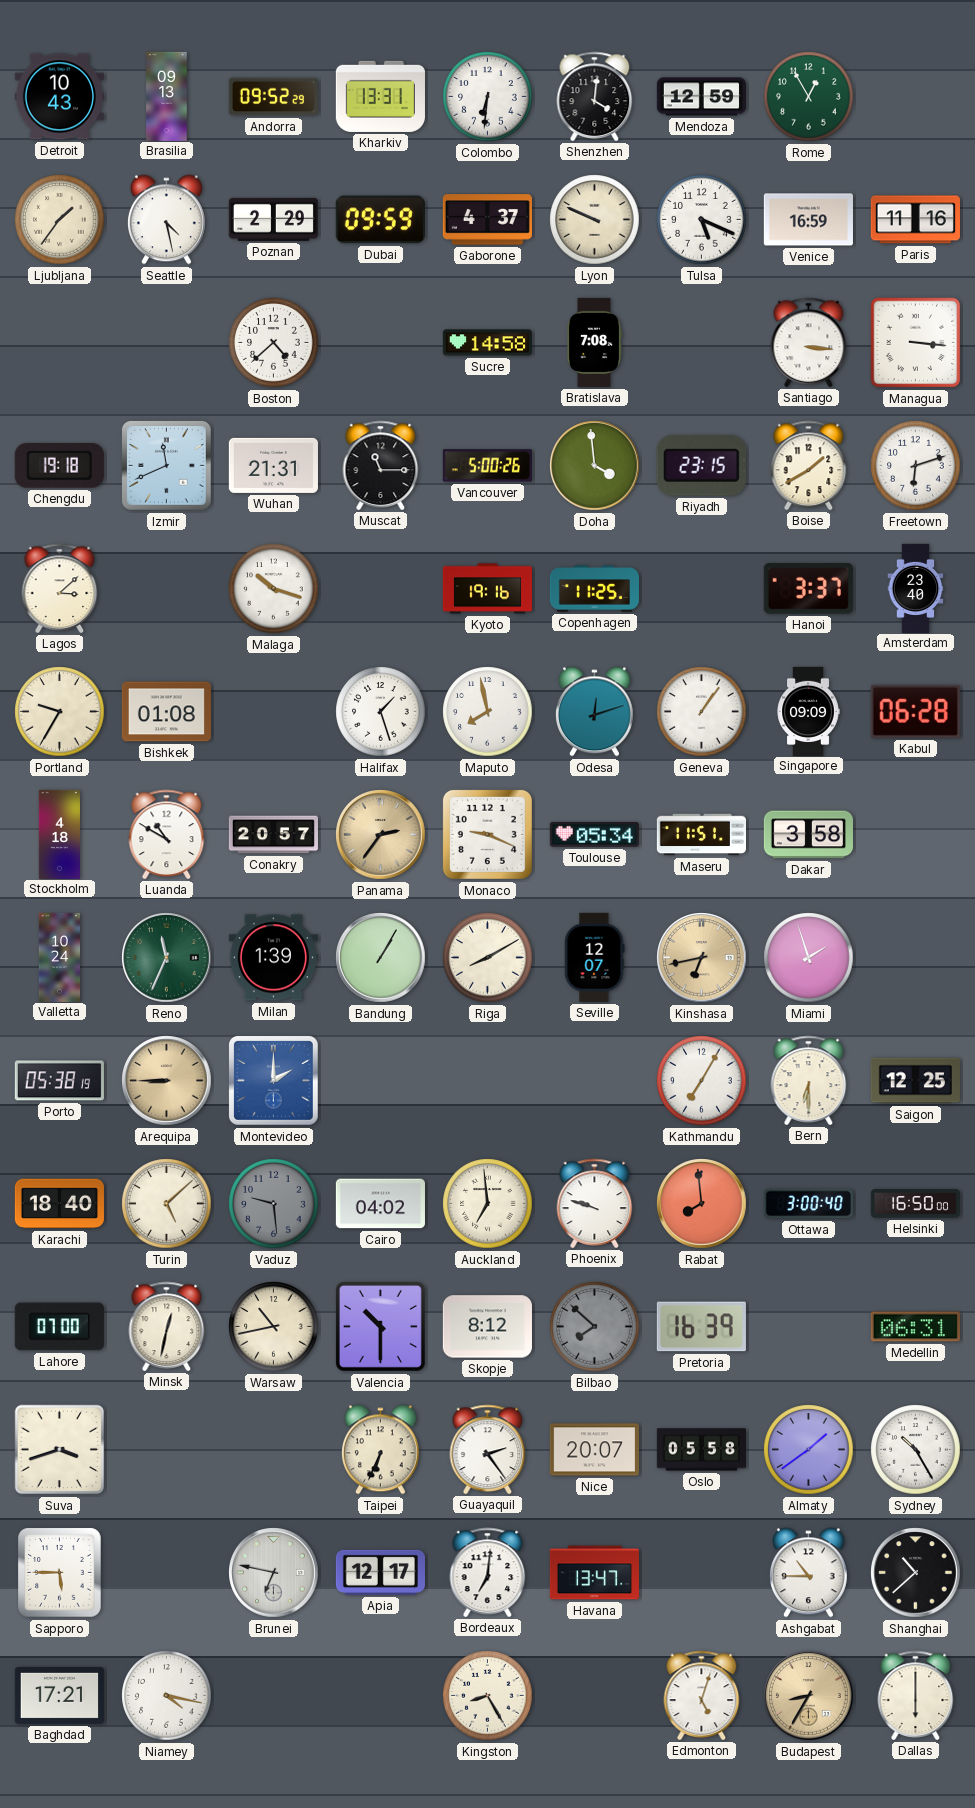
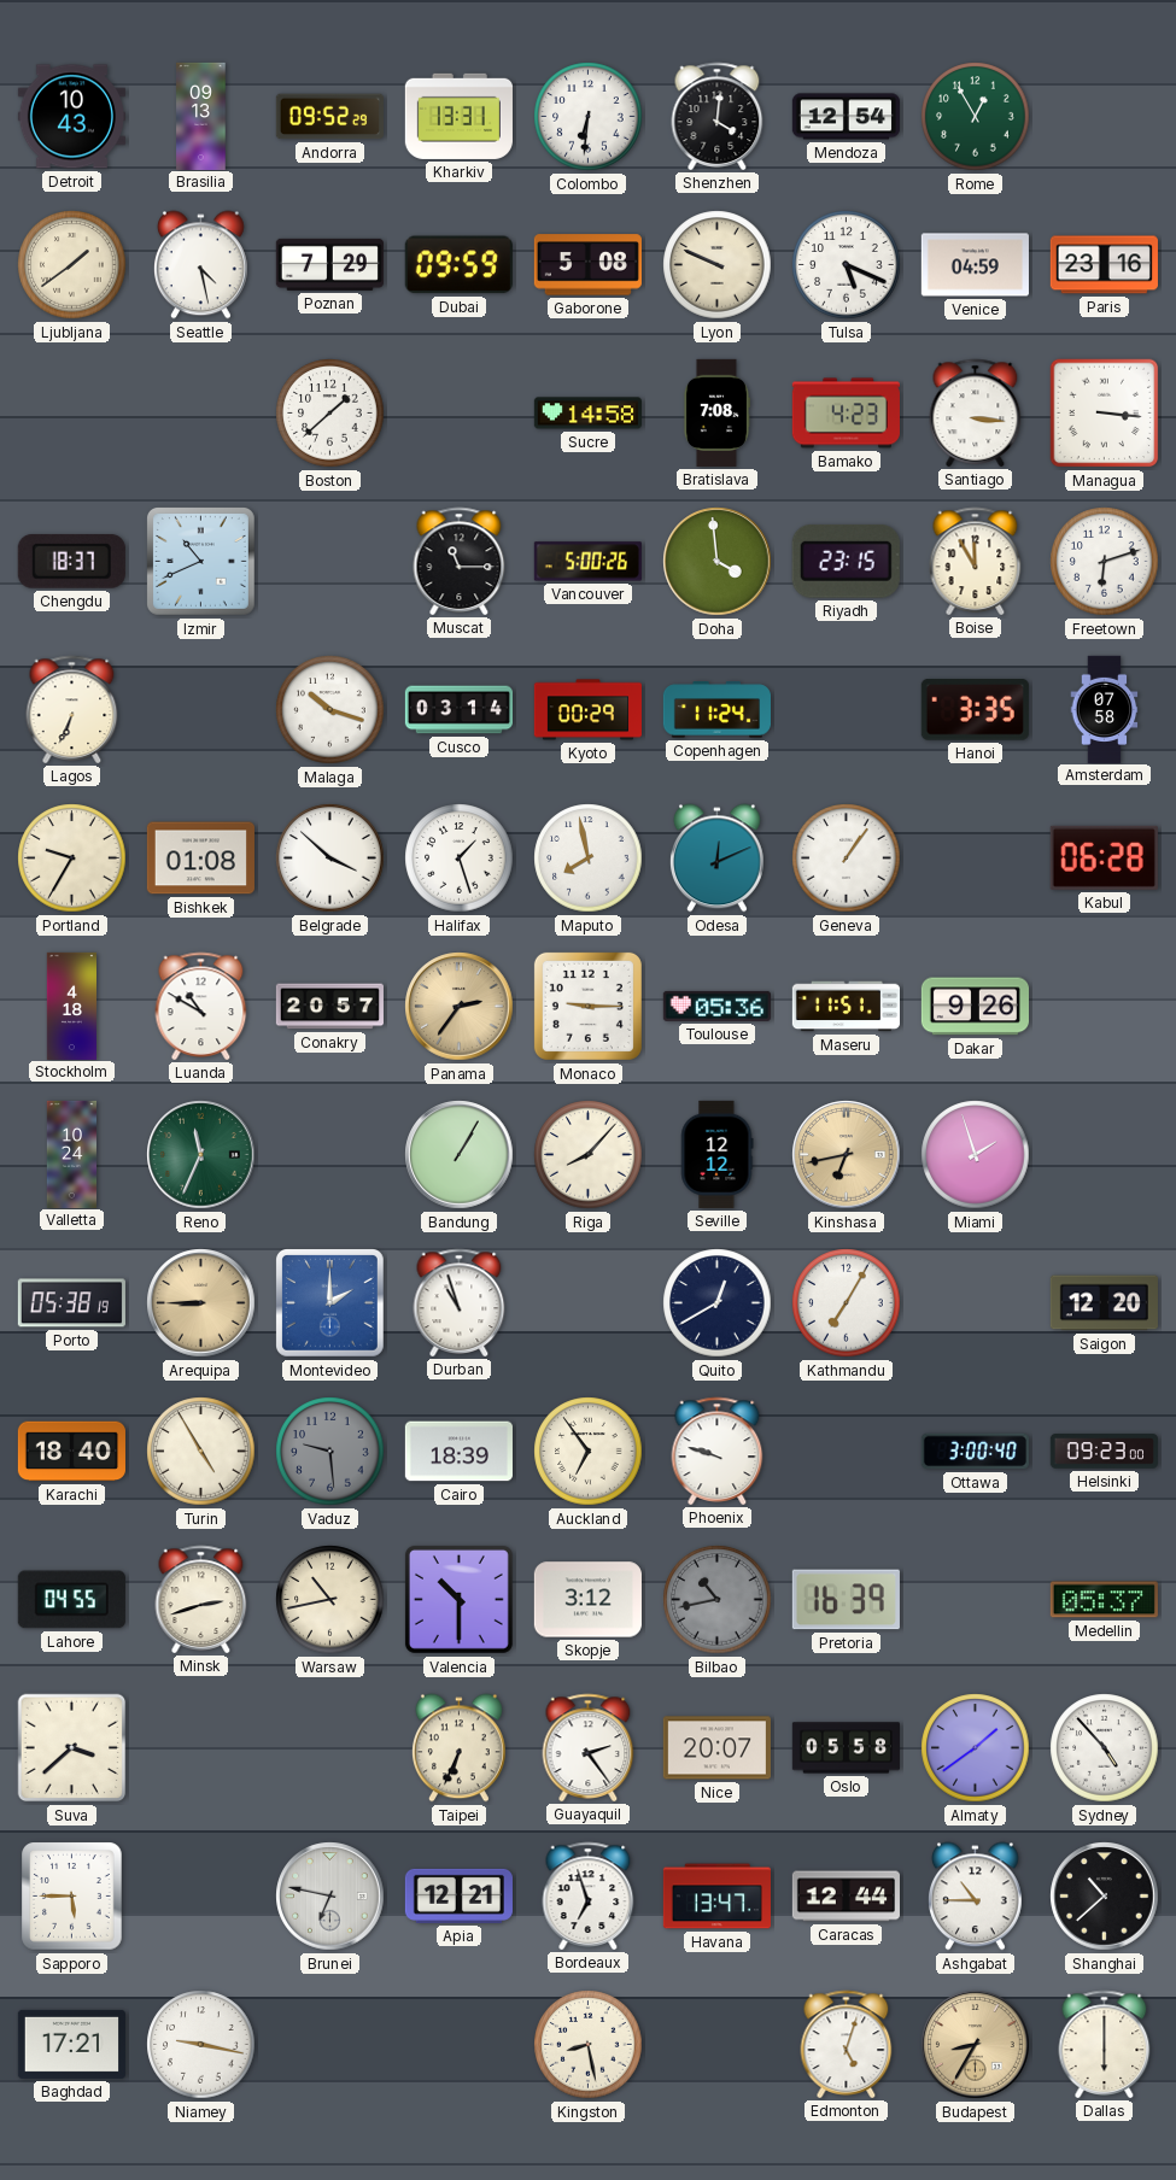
Mendoza: 12:59 -> 12:54 (846, 117)
Ljubljana: 1:36 -> 1:39 (72, 265)
Poznan: 2:29 -> 7:29 (329, 264)
Gaborone: 4:37 -> 5:08 (587, 265)
Venice: 16:59 -> 04:59 (975, 265)
Paris: 11:16 -> 23:16 (1104, 265)
Boston: 4:38 -> 1:38 (330, 414)
Bamako: none -> 4:23 (846, 414)
Chengdu: 19:18 -> 18:37 (71, 561)
Izmir: 11:41 -> 10:41 (200, 561)
Wuhan: 21:31 -> none (273, 465)
Boise: 1:40 -> 11:55 (976, 561)
Lagos: 3:08 -> 6:34 (72, 709)
Cusco: none -> 03:14 (458, 710)
Kyoto: 19:16 -> 00:29 (587, 710)
Copenhagen: 11:25 -> 11:24 (716, 710)
Hanoi: 3:37 -> 3:35 (975, 710)
Amsterdam: 23:40 -> 07:58 (1105, 709)
Belgrade: none -> 3:52 (330, 858)
Odesa: 12:12 -> 12:11 (716, 858)
Singapore: 09:09 -> none (808, 711)
Monaco: 9:19 -> 9:15 (587, 1006)
Toulouse: 05:34 -> 05:36 (716, 1006)
Dakar: 3:58 -> 9:26 (975, 1007)
Milan: 1:39 -> none (273, 958)
Riga: 8:10 -> 8:07 (589, 1155)
Seville: 12:07 -> 12:12 (718, 1154)
Durban: none -> 10:57 (460, 1302)
Quito: none -> 12:40 (718, 1303)
Bern: 6:30 -> none (809, 1080)
Saigon: 12:25 -> 12:20 (1104, 1303)
Turin: 5:08 -> 4:55 (201, 1452)
Cairo: 04:02 -> 18:39 (458, 1452)
Auckland: 6:59 -> 6:54 (589, 1452)
Rabat: 7:59 -> none (702, 1204)
Helsinki: 16:50 -> 09:23 (1104, 1452)
Lahore: 07:00 -> 04:55 (71, 1600)
Minsk: 12:32 -> 2:42 (201, 1599)
Skopje: 8:12 -> 3:12 (587, 1600)
Bilbao: 7:52 -> 10:43 (718, 1600)
Medellin: 06:31 -> 05:37 (1104, 1600)
Suva: 3:42 -> 3:38 (72, 1748)
Sydney: 10:25 -> 4:53 (1105, 1748)
Apia: 12:17 -> 12:21 (458, 1895)
Bordeaux: 7:01 -> 6:57 (589, 1895)
Caracas: none -> 12:44 (846, 1897)
Niamey: 4:17 -> 9:17 (201, 2045)
Kingston: 8:25 -> 8:28 (589, 2045)
